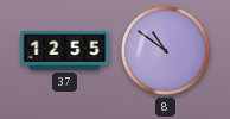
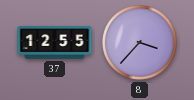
8: 10:51 -> 3:37 (140, 43)
